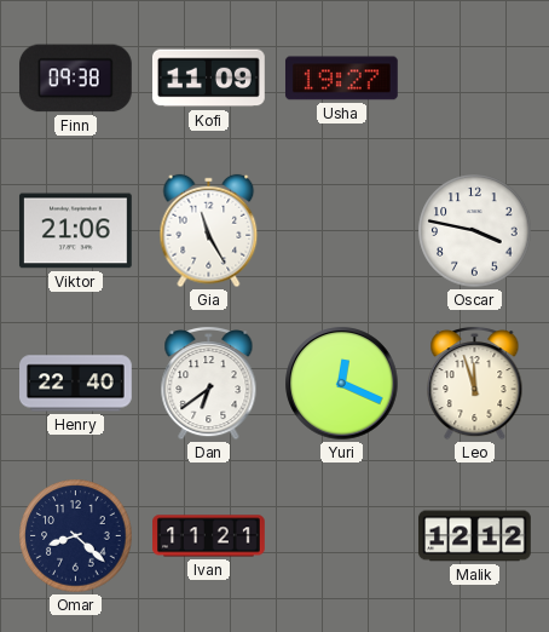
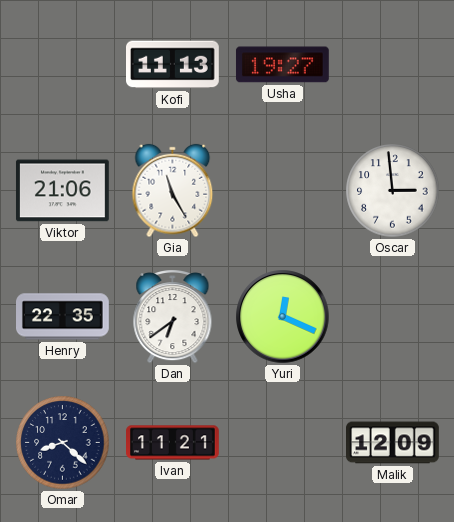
Finn: 09:38 -> none (75, 79)
Kofi: 11:09 -> 11:13 (173, 65)
Oscar: 3:47 -> 2:59 (393, 191)
Henry: 22:40 -> 22:35 (63, 317)
Leo: 11:57 -> none (475, 384)
Malik: 12:12 -> 12:09 (393, 443)
